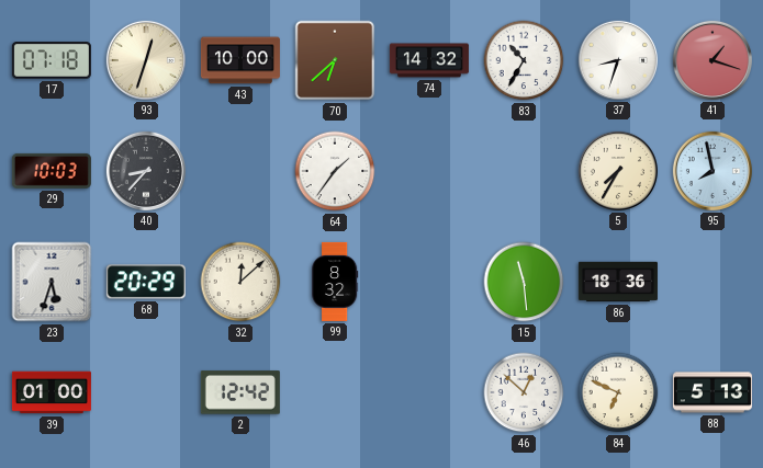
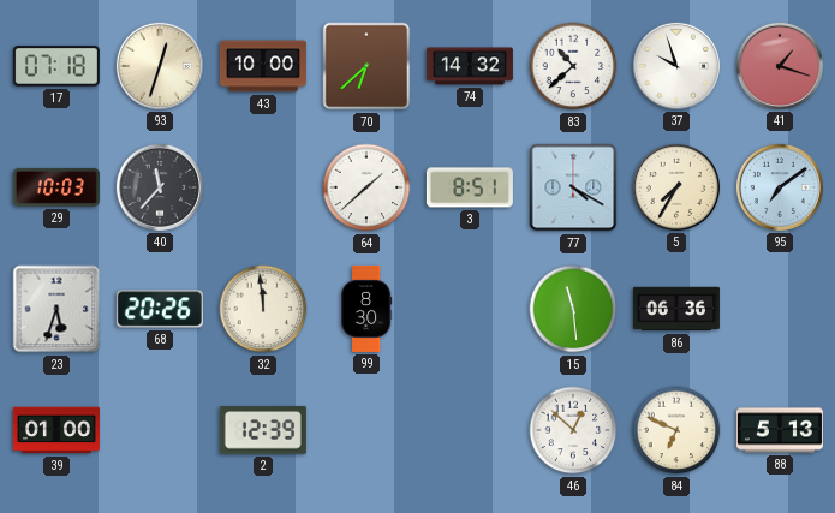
83: 10:35 -> 10:38 (573, 66)
37: 8:33 -> 9:57 (676, 66)
40: 8:37 -> 11:37 (160, 187)
64: 1:36 -> 1:38 (366, 187)
3: none -> 8:51 (470, 187)
77: none -> 4:20 (573, 187)
95: 7:58 -> 7:09 (780, 187)
68: 20:29 -> 20:26 (160, 309)
32: 12:08 -> 11:59 (263, 309)
99: 8:32 -> 8:30 (368, 309)
86: 18:36 -> 06:36 (676, 309)
2: 12:42 -> 12:39 (263, 430)
